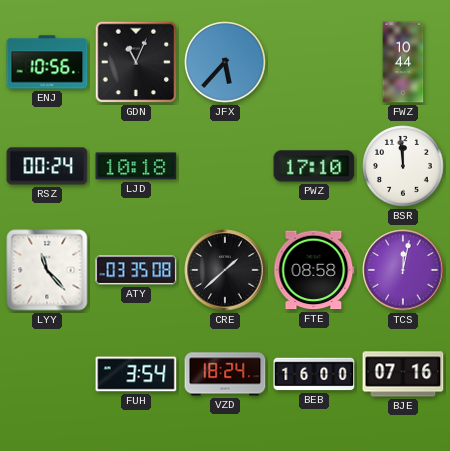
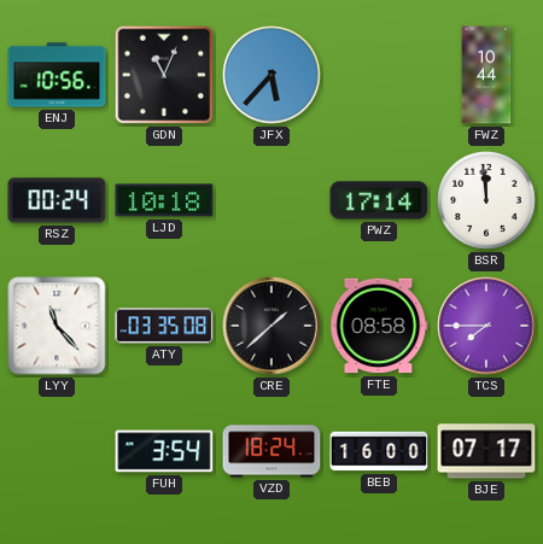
PWZ: 17:10 -> 17:14 (379, 200)
TCS: 12:02 -> 7:45 (486, 326)
BJE: 07:16 -> 07:17 (486, 451)
